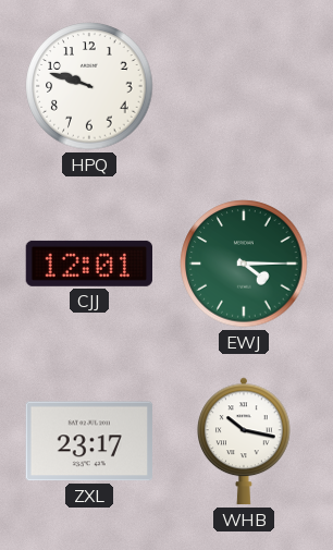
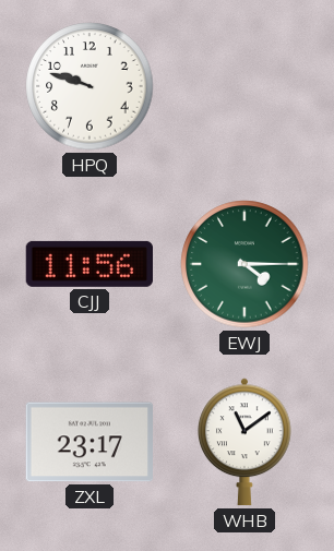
CJJ: 12:01 -> 11:56 (88, 264)
WHB: 10:17 -> 11:09 (246, 442)
